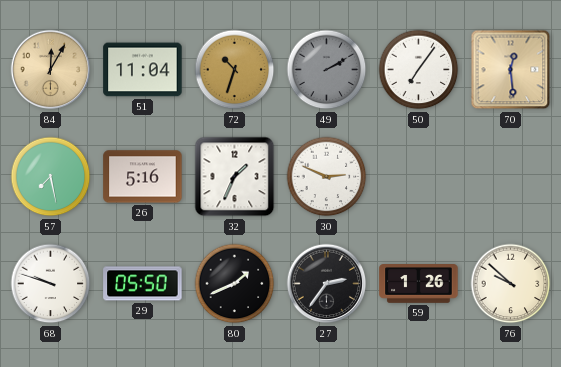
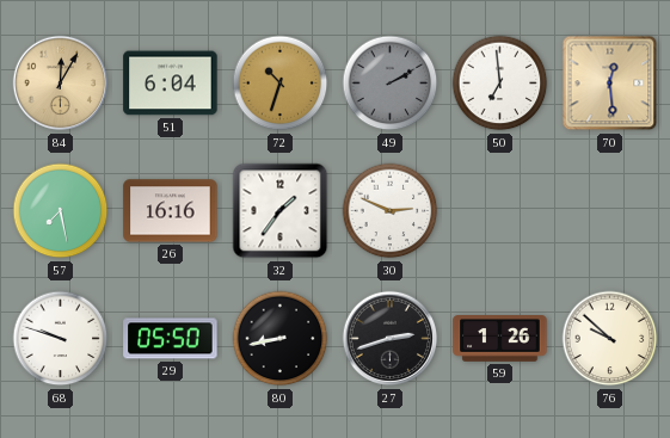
51: 11:04 -> 6:04 (171, 84)
50: 7:06 -> 6:59 (500, 84)
26: 5:16 -> 16:16 (171, 211)
32: 1:34 -> 1:36 (281, 211)
80: 1:41 -> 8:43 (281, 339)
27: 2:36 -> 2:42 (391, 339)
